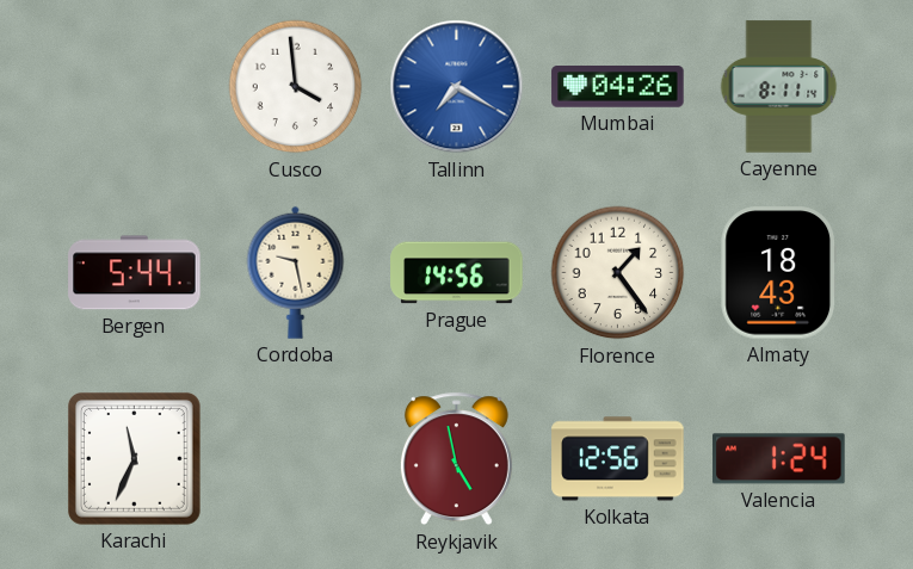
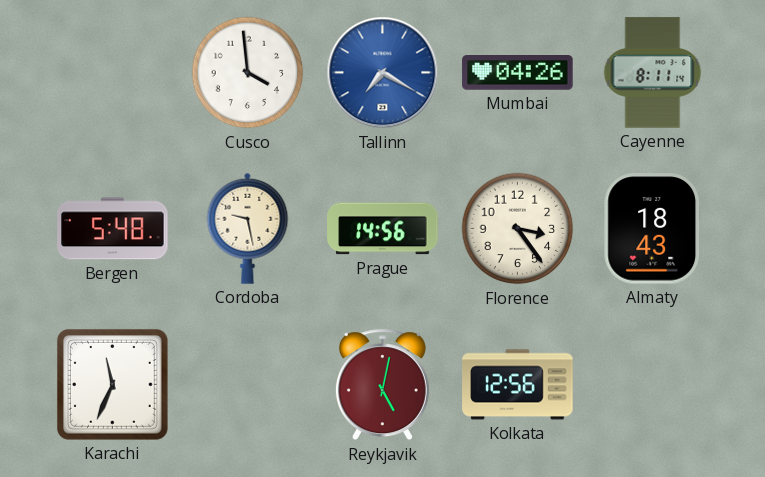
Bergen: 5:44 -> 5:48 (113, 229)
Florence: 1:24 -> 3:24 (518, 229)
Reykjavik: 4:58 -> 5:02 (382, 385)
Valencia: 1:24 -> none (779, 459)
